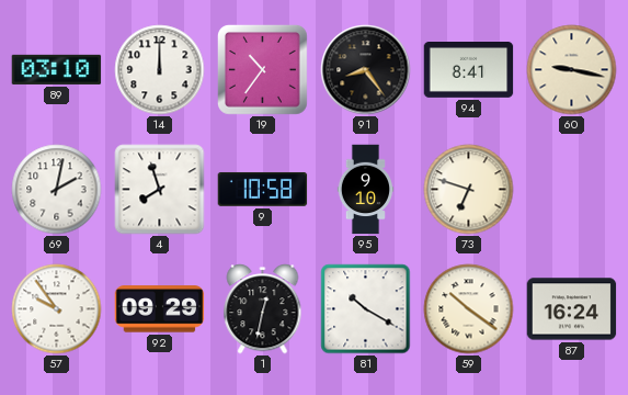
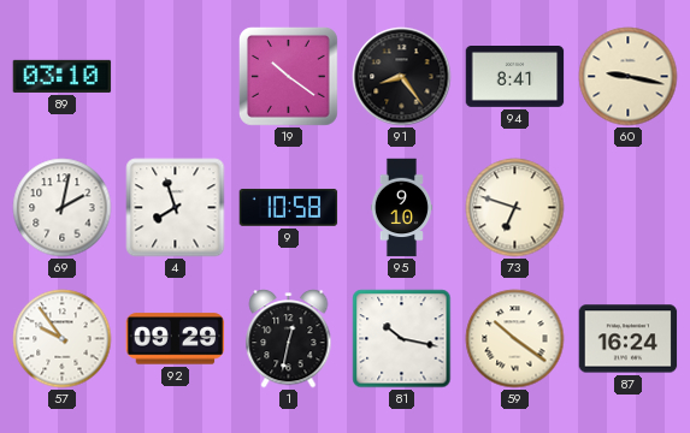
14: 12:00 -> none (160, 70)
19: 10:36 -> 10:21 (289, 77)
81: 10:20 -> 10:17 (402, 339)
